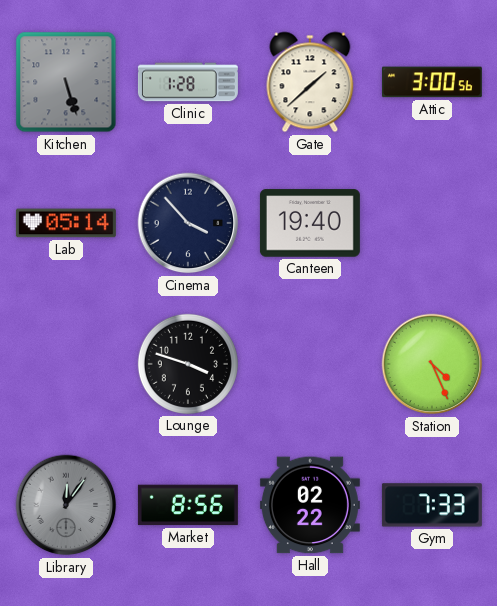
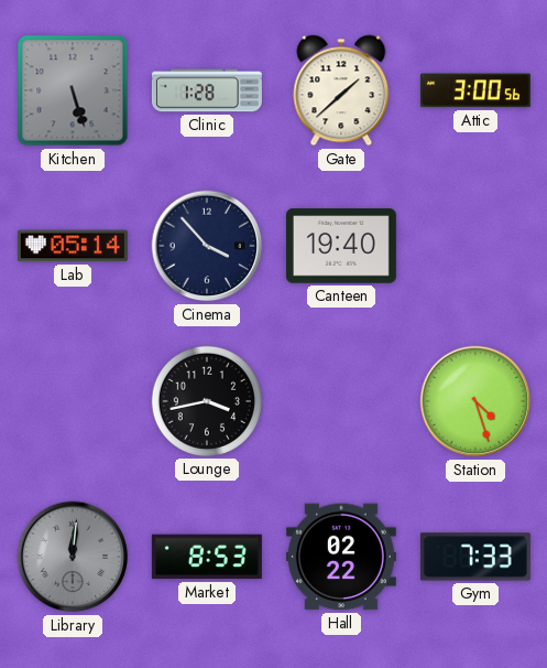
Lounge: 3:48 -> 3:43 (207, 401)
Station: 4:26 -> 4:27 (475, 401)
Library: 12:06 -> 12:01 (73, 557)
Market: 8:56 -> 8:53 (207, 557)
